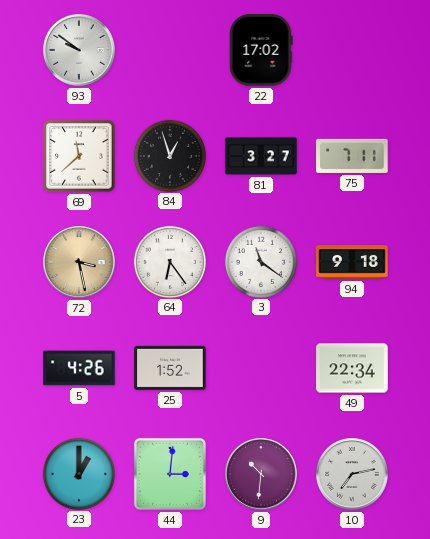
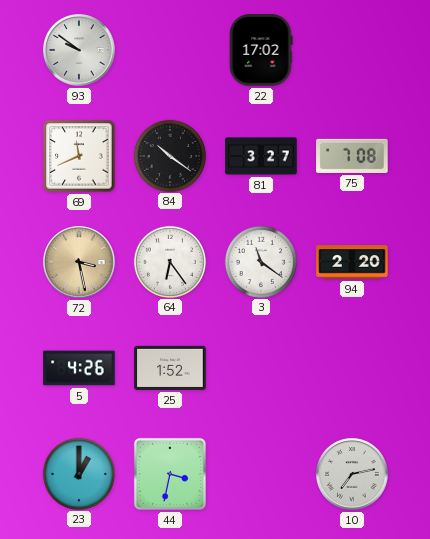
69: 11:38 -> 11:41 (79, 156)
84: 12:57 -> 10:21 (169, 155)
75: 7:11 -> 7:08 (352, 156)
94: 9:18 -> 2:20 (352, 262)
49: 22:34 -> none (352, 368)
44: 3:01 -> 3:32 (170, 474)
9: 10:31 -> none (261, 474)
